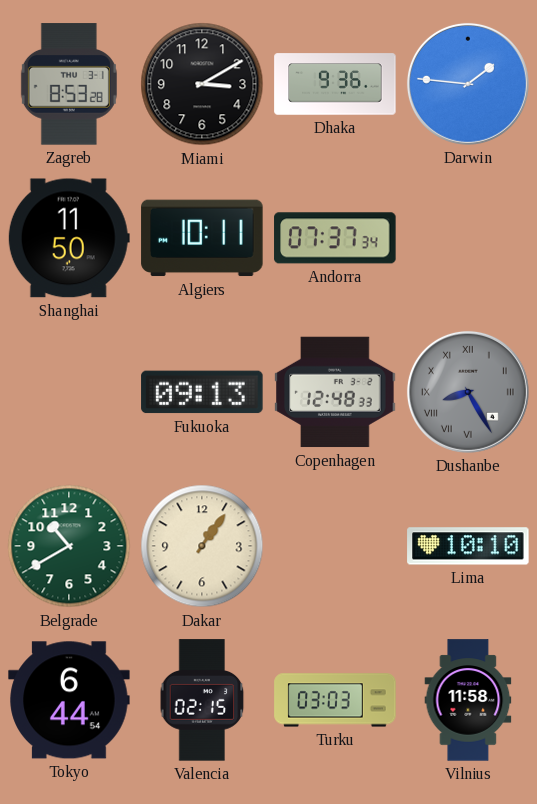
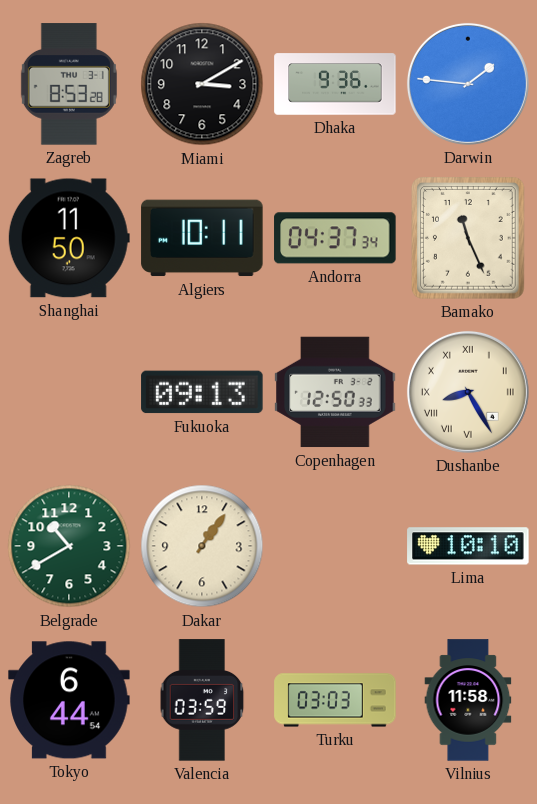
Andorra: 07:37 -> 04:37 (335, 238)
Bamako: none -> 11:26 (469, 239)
Copenhagen: 12:48 -> 12:50 (335, 392)
Dushanbe dial: grey -> cream (468, 392)
Valencia: 02:15 -> 03:59 (202, 700)
